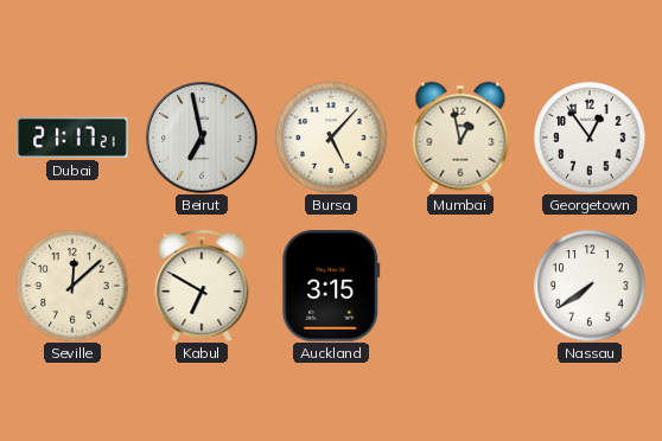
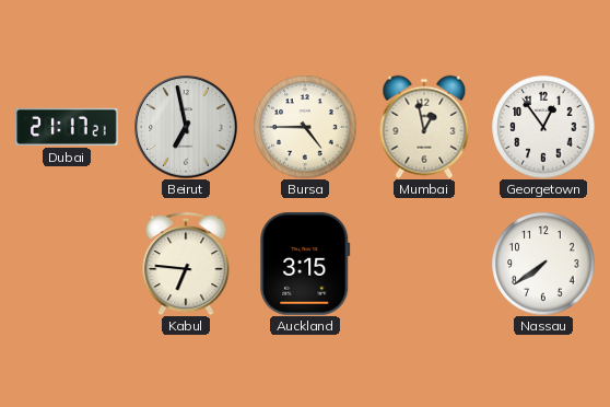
Bursa: 5:07 -> 4:45 (305, 127)
Seville: 12:08 -> none (72, 286)
Kabul: 6:50 -> 6:46 (186, 264)
